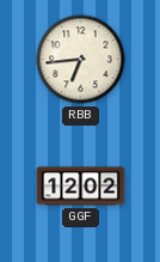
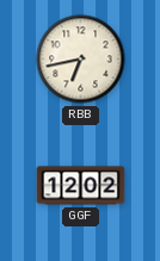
RBB: 6:44 -> 6:43 (81, 60)
